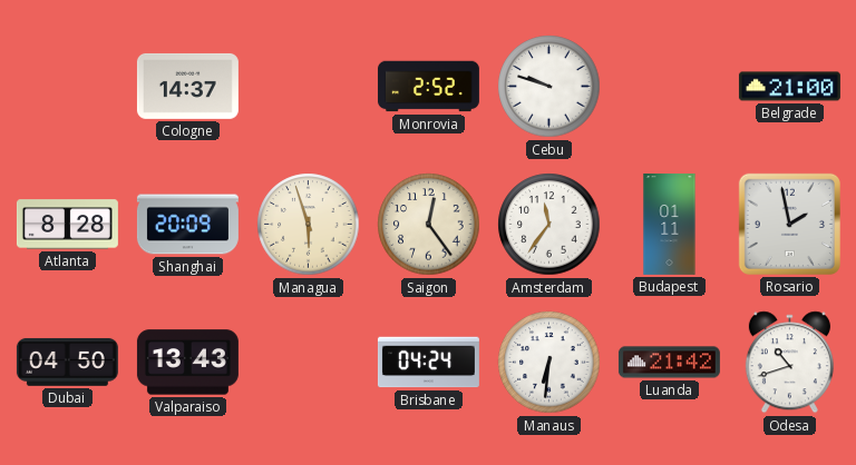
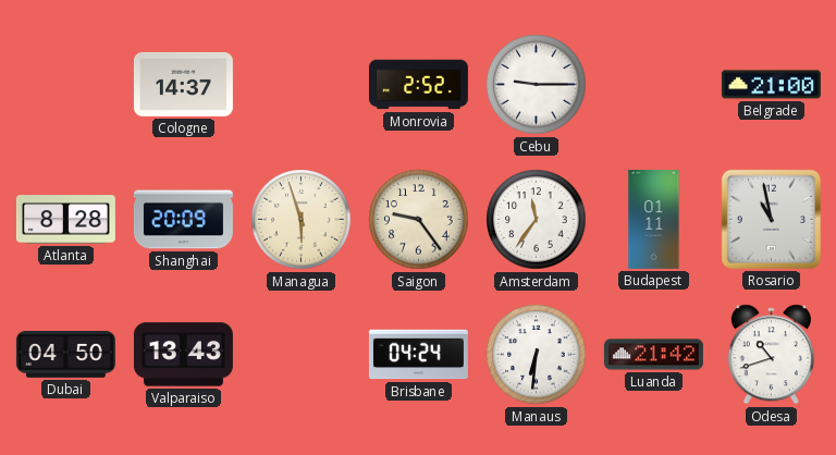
Cebu: 9:48 -> 9:15 (537, 85)
Saigon: 12:24 -> 9:24 (419, 220)
Rosario: 1:58 -> 10:58 (771, 219)
